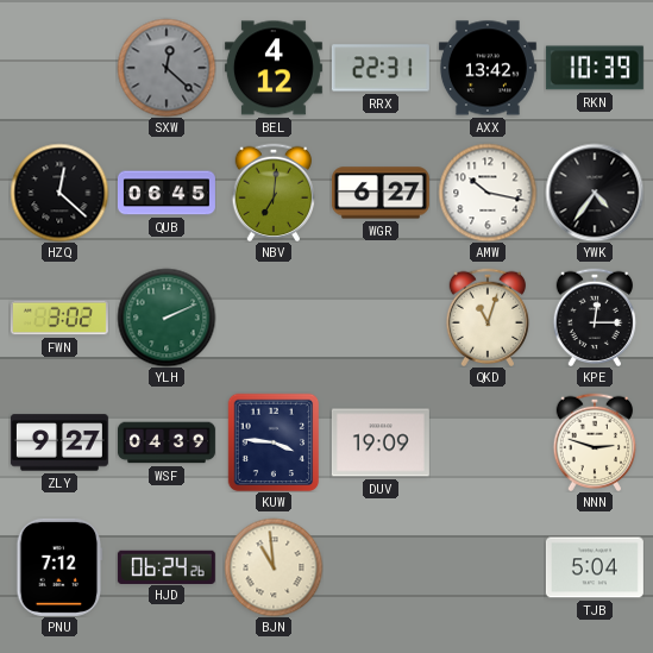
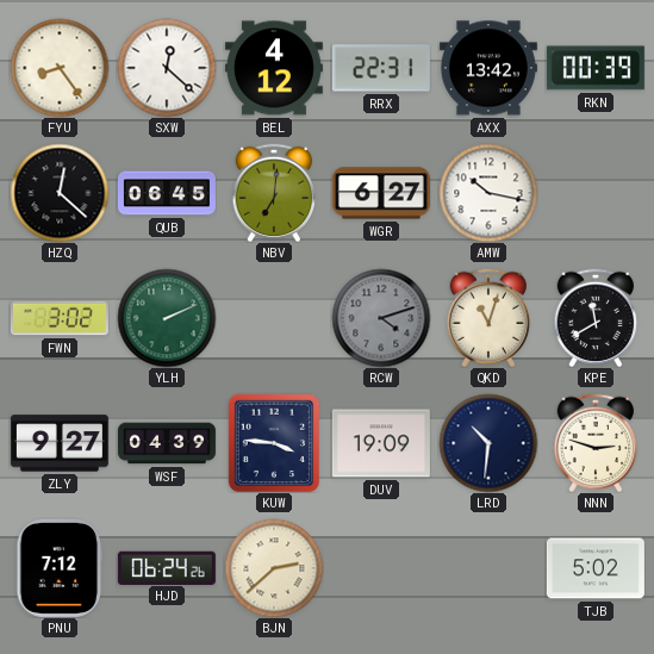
FYU: none -> 8:24 (60, 68)
SXW dial: grey -> white (167, 68)
RKN: 10:39 -> 00:39 (596, 68)
YWK: 4:36 -> none (595, 193)
RCW: none -> 4:12 (381, 318)
KPE: 12:15 -> 11:40 (596, 317)
LRD: none -> 10:31 (488, 443)
BJN: 10:59 -> 2:38 (274, 568)
TJB: 5:04 -> 5:02 (596, 568)
